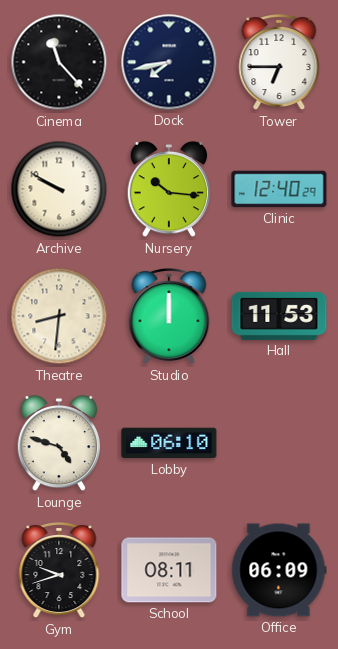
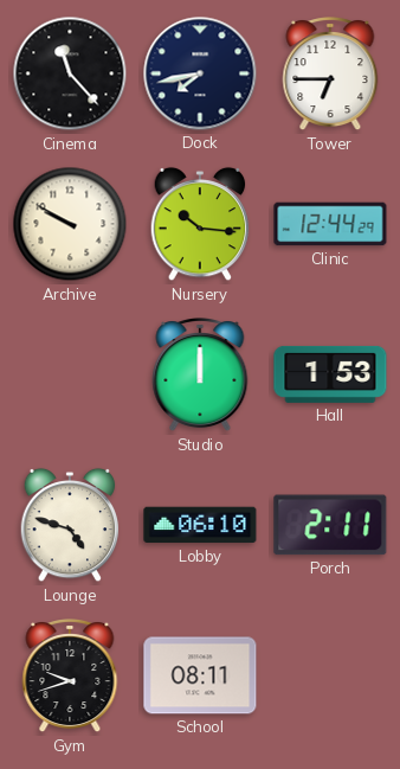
Clinic: 12:40 -> 12:44 (330, 224)
Theatre: 8:31 -> none (59, 316)
Hall: 11:53 -> 1:53 (330, 374)
Porch: none -> 2:11 (330, 525)
Office: 06:09 -> none (279, 570)
